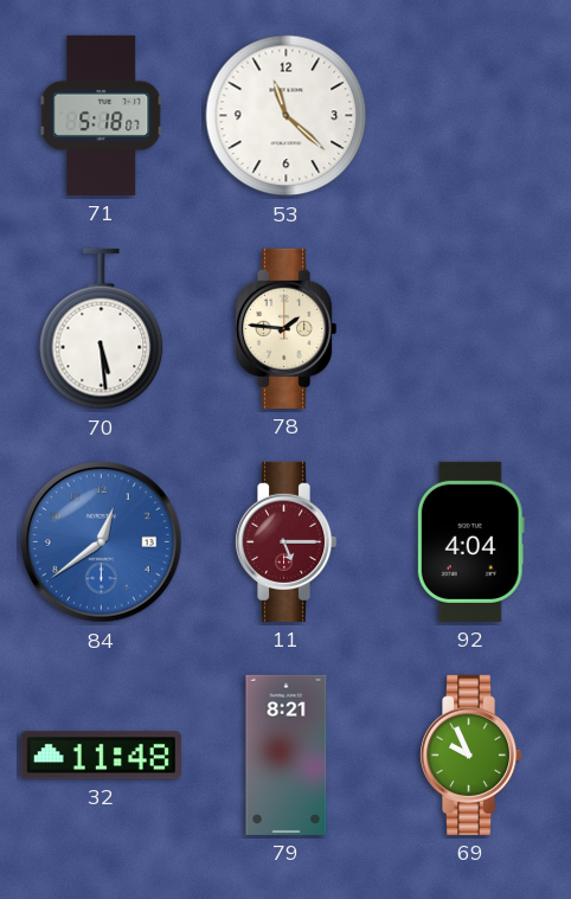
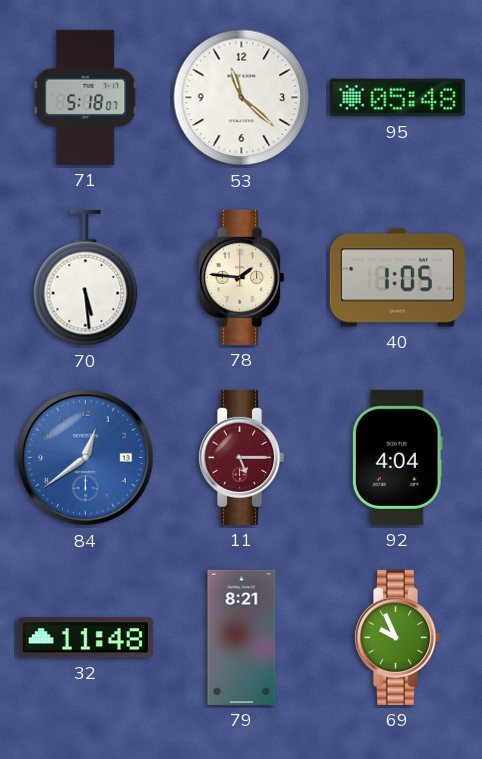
95: none -> 05:48 (397, 98)
40: none -> 1:05 (397, 278)
